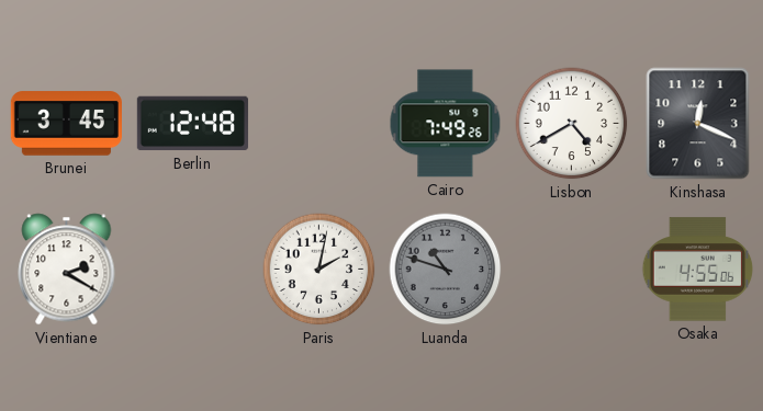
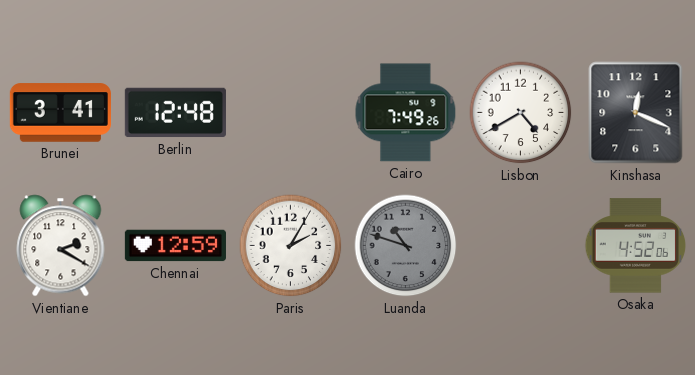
Brunei: 3:45 -> 3:41 (60, 113)
Chennai: none -> 12:59 (175, 246)
Paris: 2:02 -> 2:05 (291, 246)
Osaka: 4:55 -> 4:52 (636, 246)
